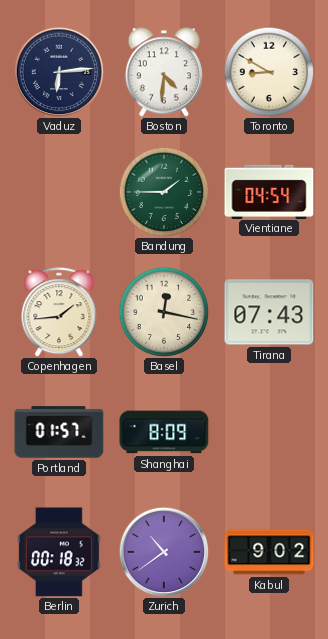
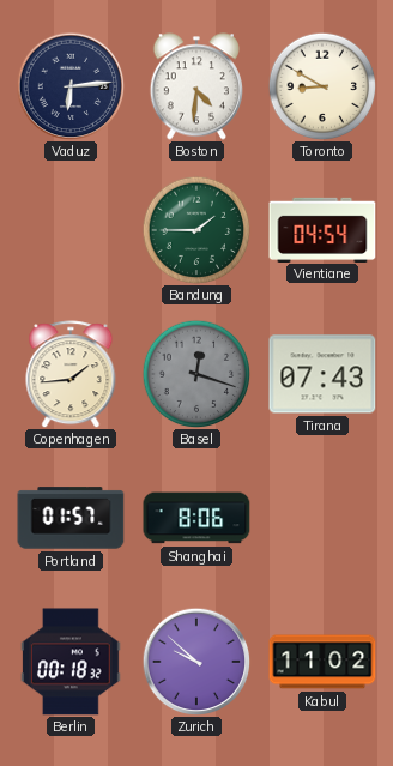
Basel: 12:17 -> 12:18 (196, 374)
Basel dial: cream -> grey (196, 374)
Shanghai: 8:09 -> 8:06 (196, 518)
Zurich: 10:39 -> 9:52 (196, 662)
Kabul: 9:02 -> 11:02 (322, 662)
